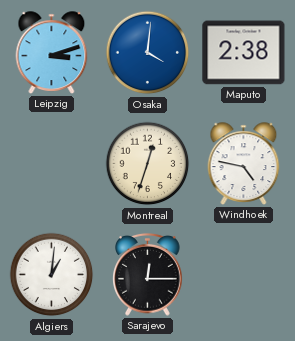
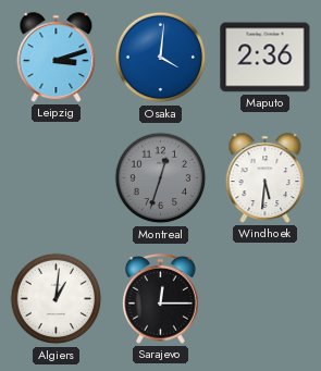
Maputo: 2:38 -> 2:36 (266, 58)
Montreal dial: cream -> grey (161, 178)
Windhoek: 4:47 -> 5:31 (266, 178)
